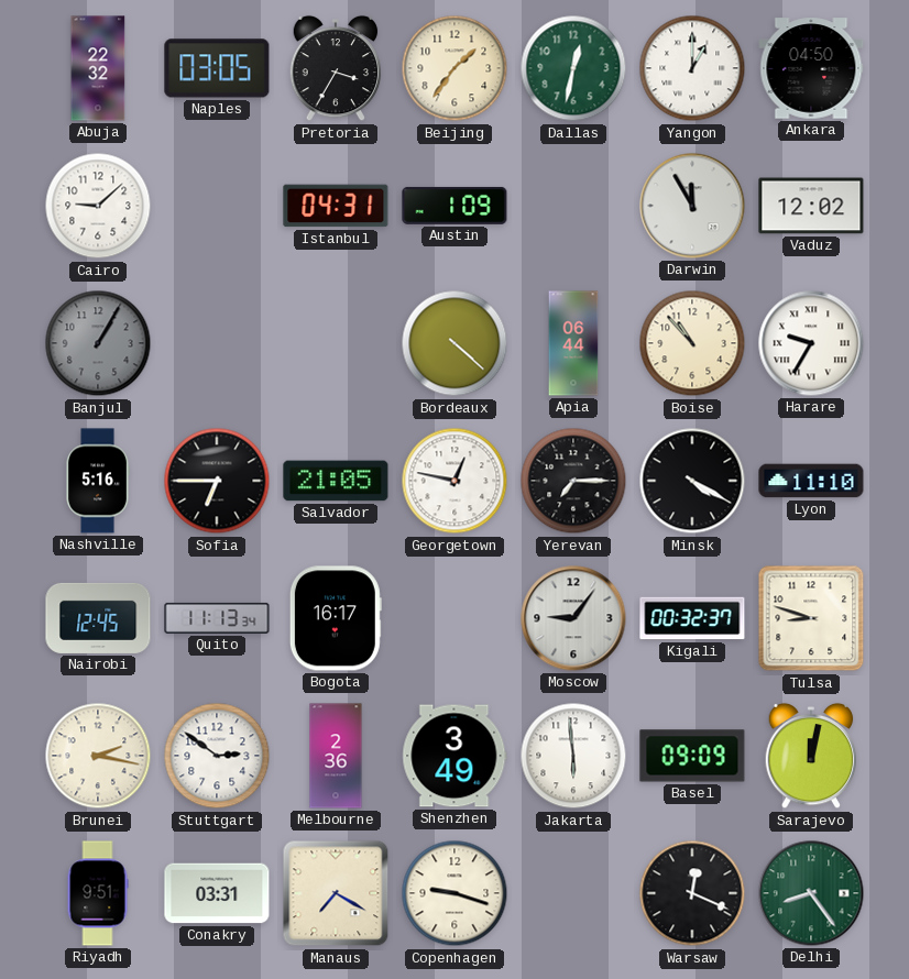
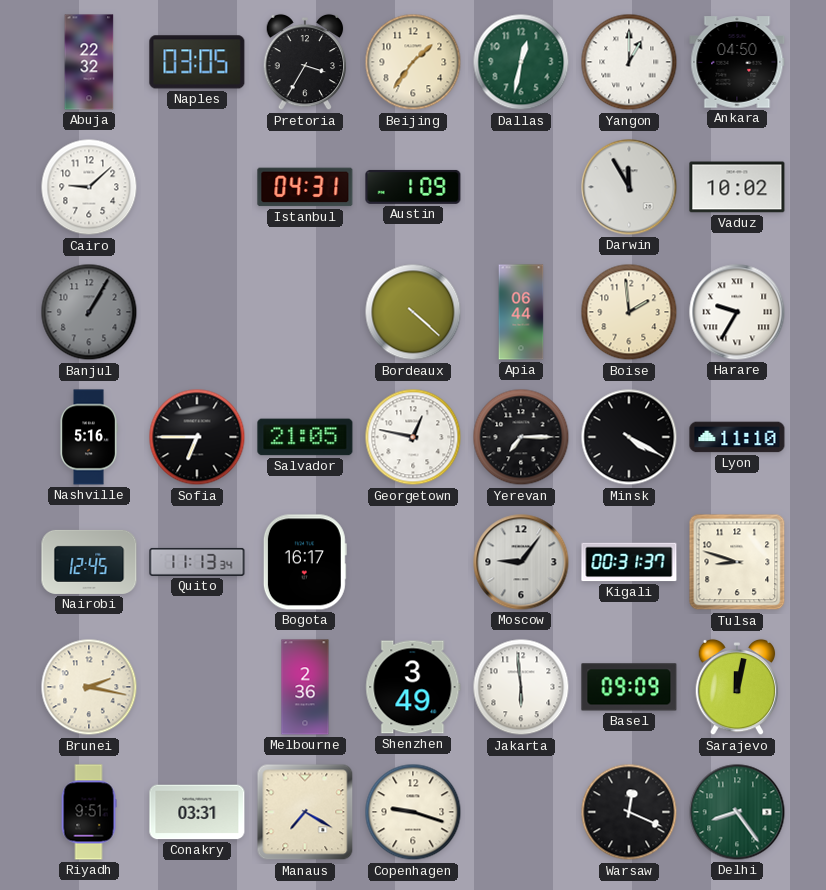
Vaduz: 12:02 -> 10:02 (737, 187)
Boise: 10:53 -> 1:59 (629, 312)
Kigali: 00:32 -> 00:31 (629, 562)
Stuttgart: 2:51 -> none (217, 756)
